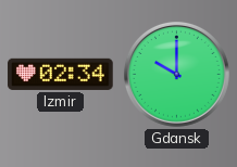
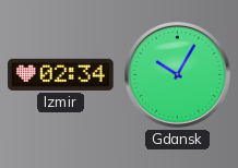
Gdansk: 10:00 -> 10:05 (177, 74)
